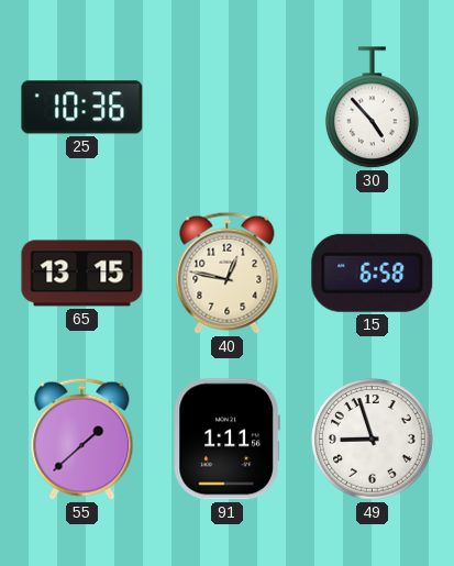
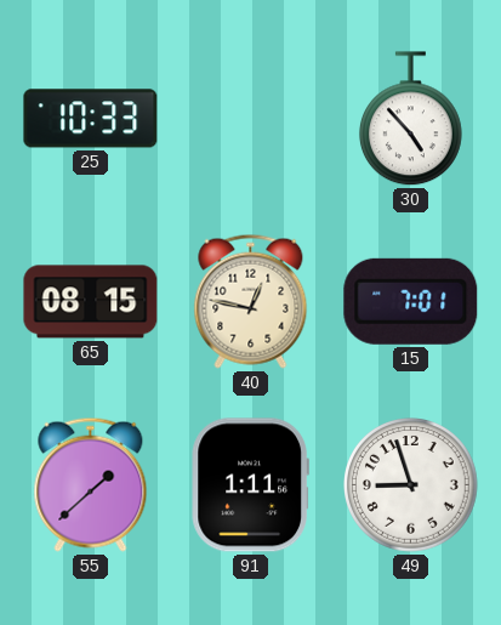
25: 10:36 -> 10:33 (91, 119)
65: 13:15 -> 08:15 (91, 302)
15: 6:58 -> 7:01 (411, 301)
